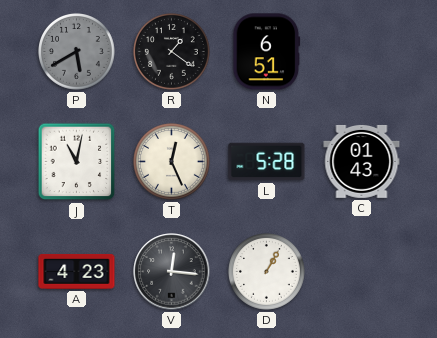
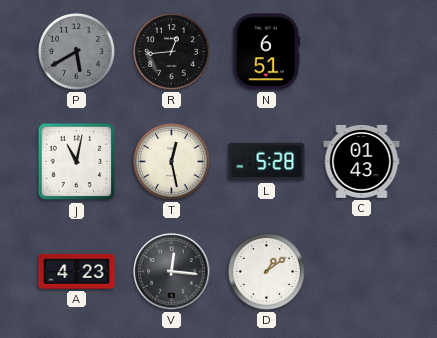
R: 1:21 -> 12:44 (172, 52)
T: 12:26 -> 12:28 (172, 162)
D: 1:05 -> 1:09 (267, 272)
